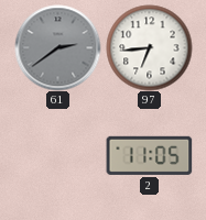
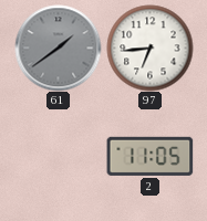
61: 2:39 -> 1:39 (58, 48)
